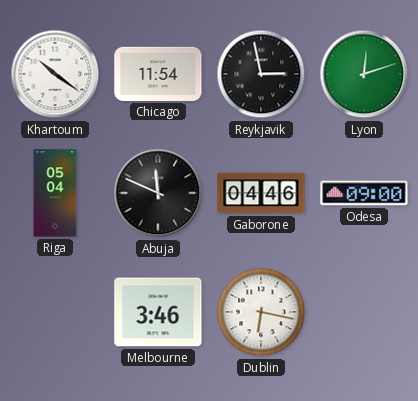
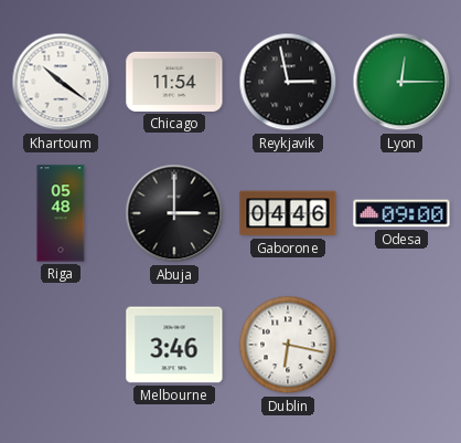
Lyon: 12:12 -> 12:15 (401, 82)
Riga: 05:04 -> 05:48 (61, 213)
Abuja: 11:49 -> 3:00 (174, 213)
